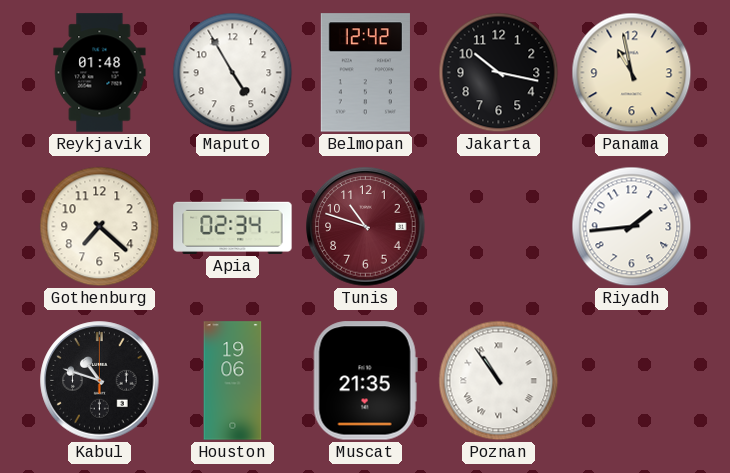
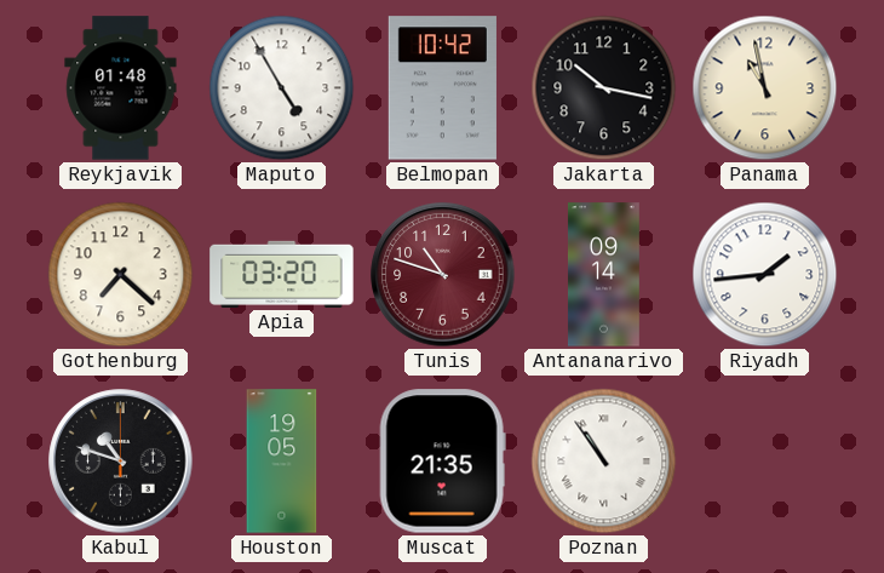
Belmopan: 12:42 -> 10:42 (442, 88)
Apia: 02:34 -> 03:20 (282, 274)
Antananarivo: none -> 09:14 (603, 275)
Houston: 19:06 -> 19:05 (282, 462)
